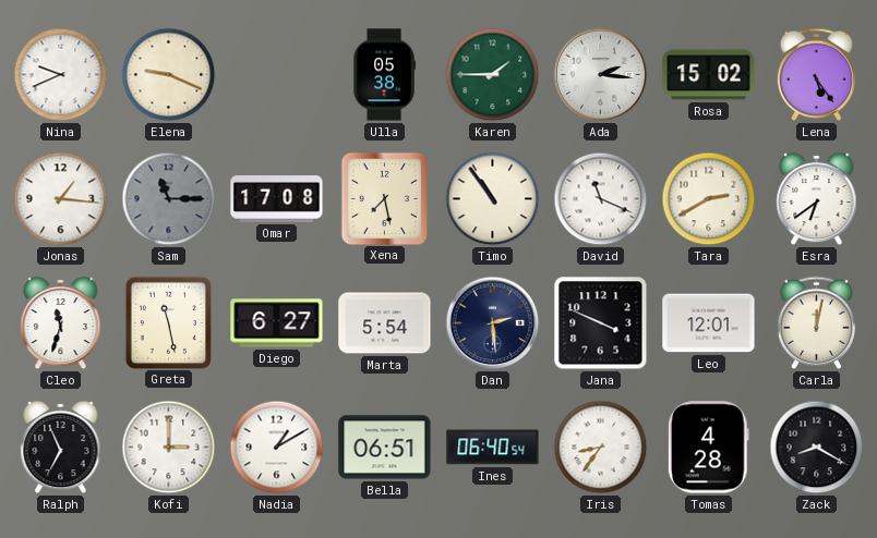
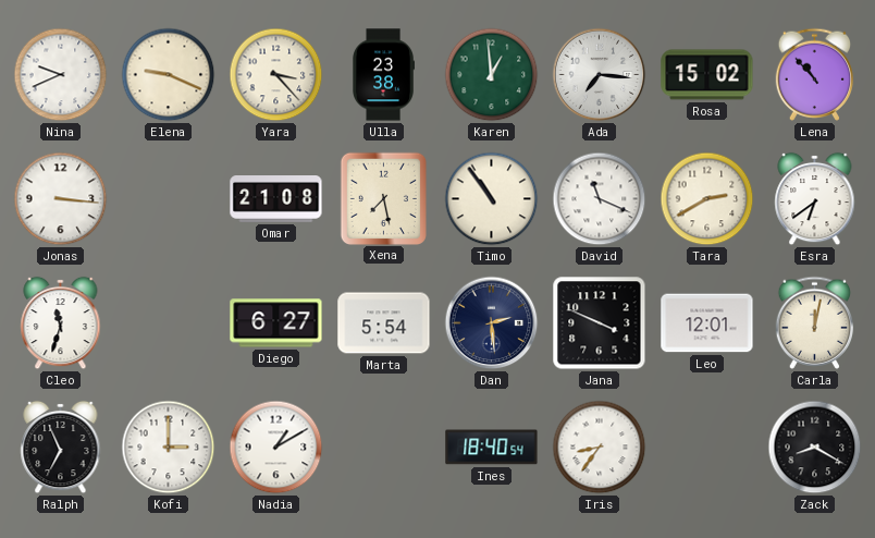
Yara: none -> 3:23 (276, 75)
Ulla: 05:38 -> 23:38 (383, 75)
Karen: 1:45 -> 12:59 (492, 75)
Ada: 2:16 -> 7:16 (600, 75)
Lena: 5:24 -> 10:53 (815, 74)
Jonas: 1:16 -> 3:16 (61, 199)
Sam: 11:15 -> none (169, 199)
Omar: 17:08 -> 21:08 (276, 199)
Greta: 11:28 -> none (168, 322)
Bella: 06:51 -> none (385, 448)
Ines: 06:40 -> 18:40 (492, 448)
Tomas: 4:28 -> none (708, 448)
